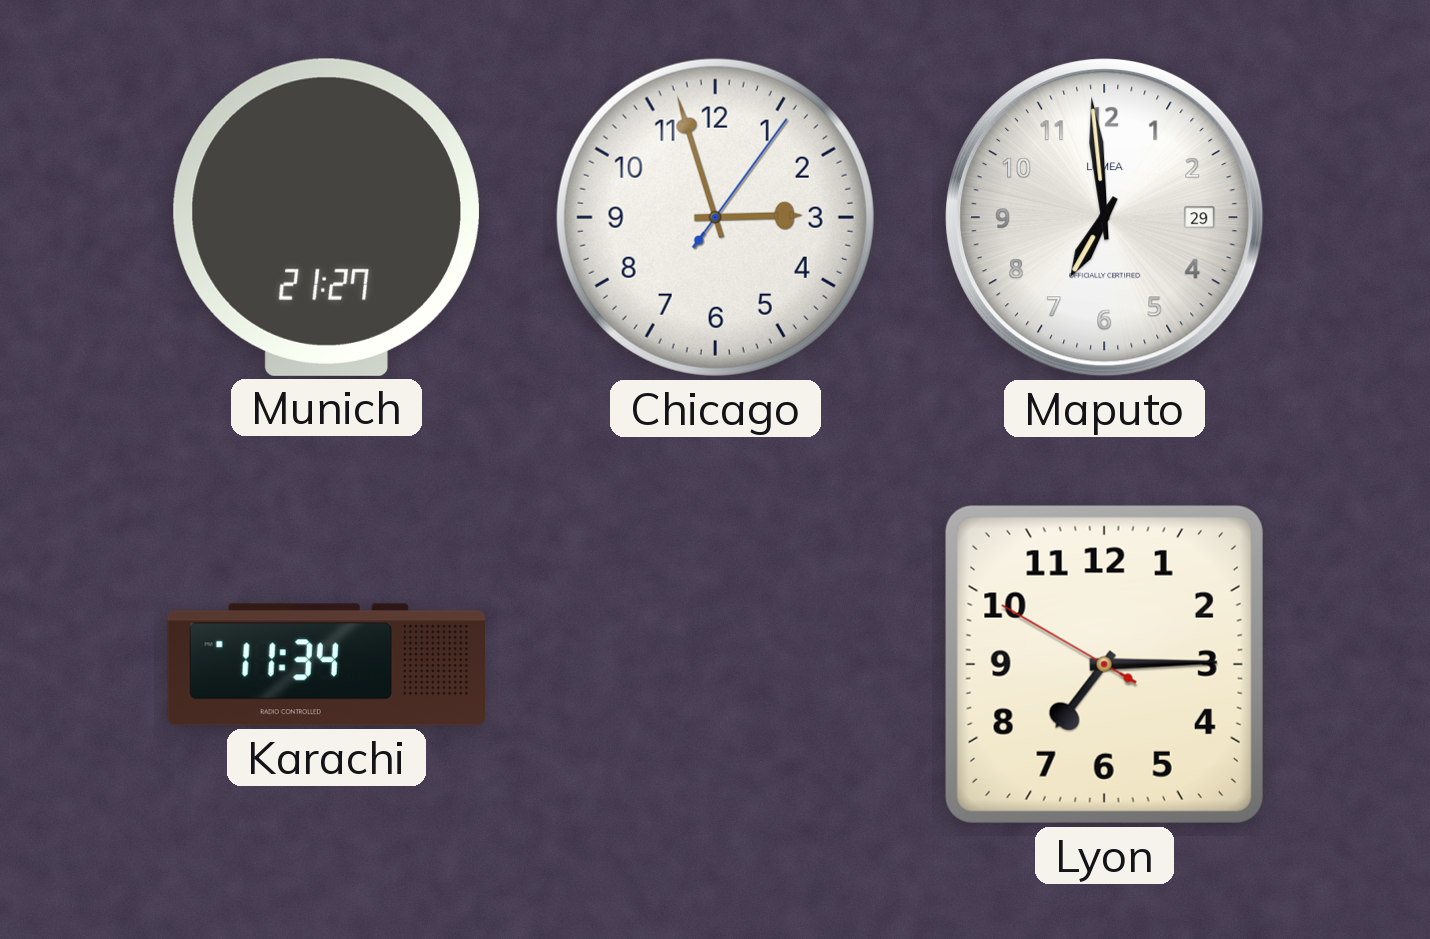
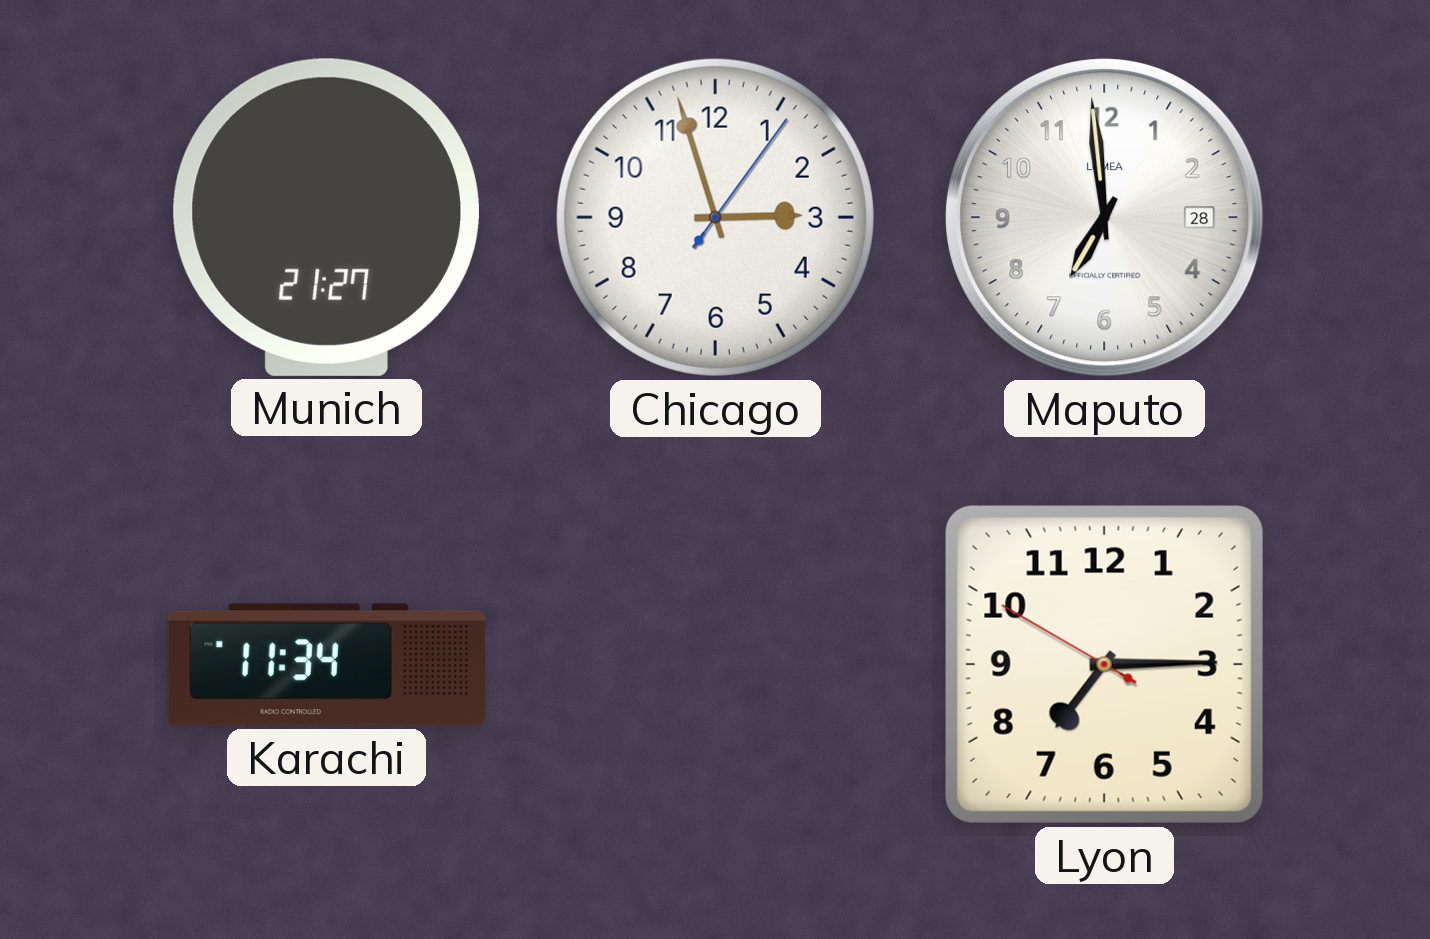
Maputo date: 29 -> 28 (1105, 218)
